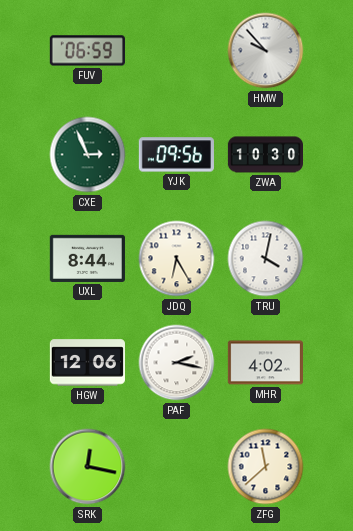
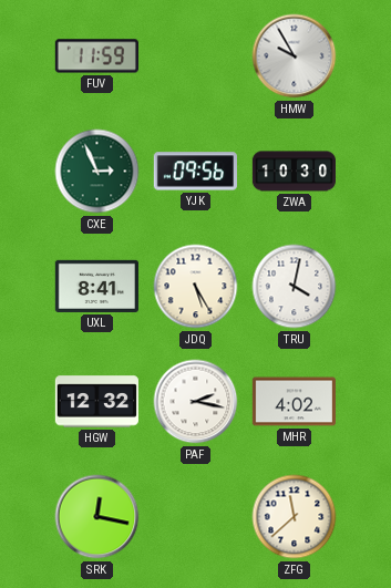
FUV: 06:59 -> 11:59 (96, 56)
HMW: 9:53 -> 9:55 (295, 56)
UXL: 8:44 -> 8:41 (96, 286)
JDQ: 6:25 -> 5:25 (196, 287)
HGW: 12:06 -> 12:32 (96, 402)
